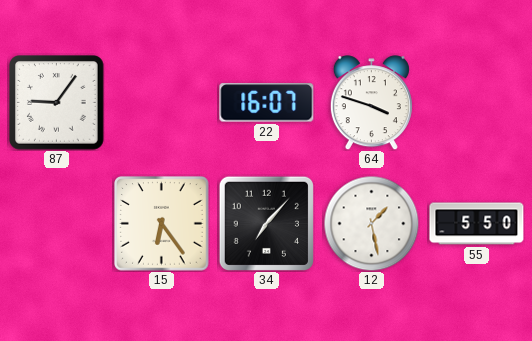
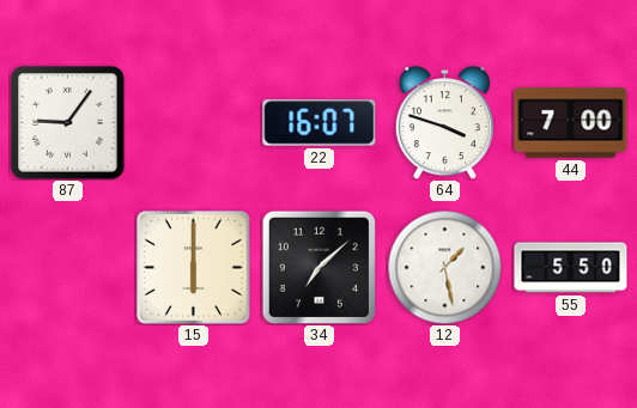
44: none -> 7:00 (571, 123)
15: 6:24 -> 6:00 (194, 268)
34: 7:07 -> 7:08 (318, 267)
